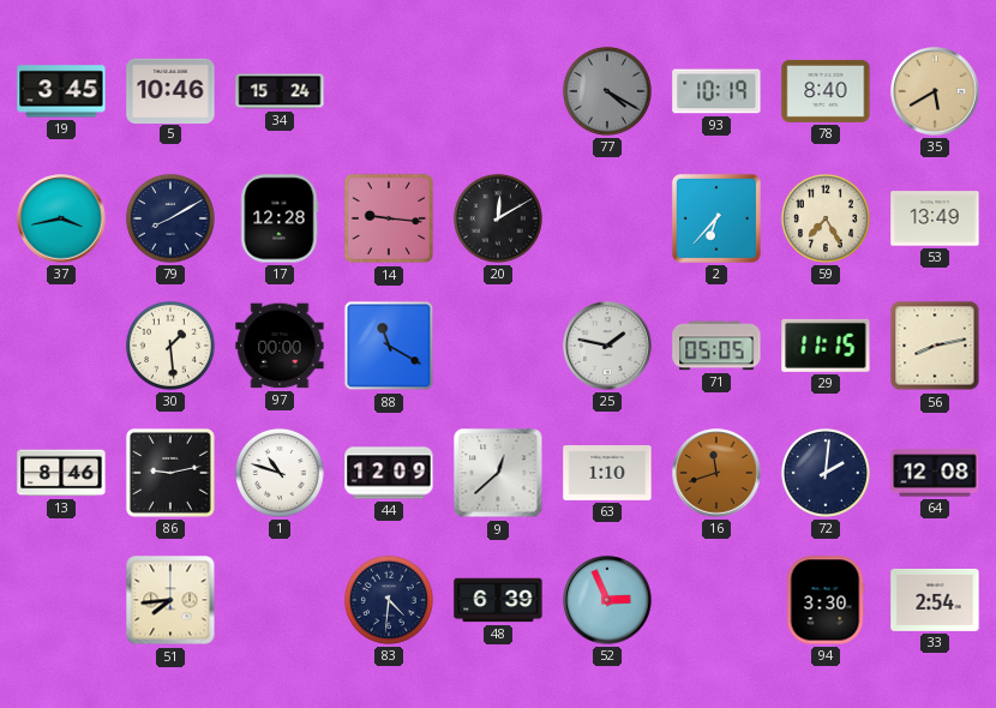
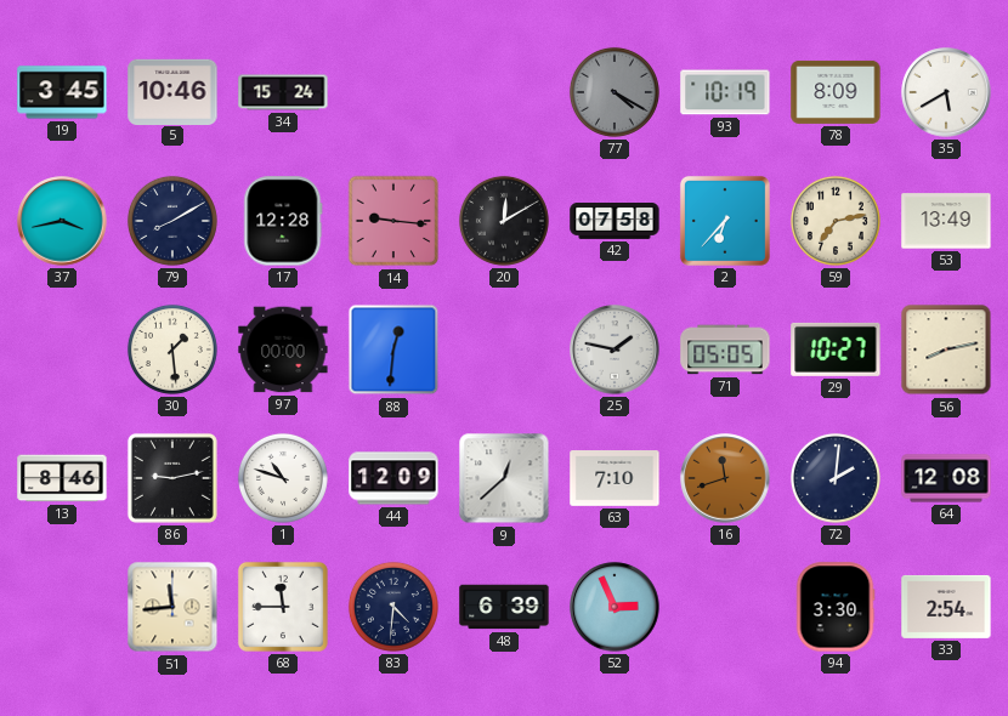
78: 8:40 -> 8:09 (836, 92)
35 dial: champagne -> white (946, 92)
42: none -> 07:58 (615, 222)
59: 7:25 -> 7:13 (836, 221)
88: 11:20 -> 12:31 (393, 350)
29: 11:15 -> 10:27 (836, 350)
63: 1:10 -> 7:10 (615, 479)
51: 7:44 -> 11:44 (172, 607)
68: none -> 11:45 (283, 607)
